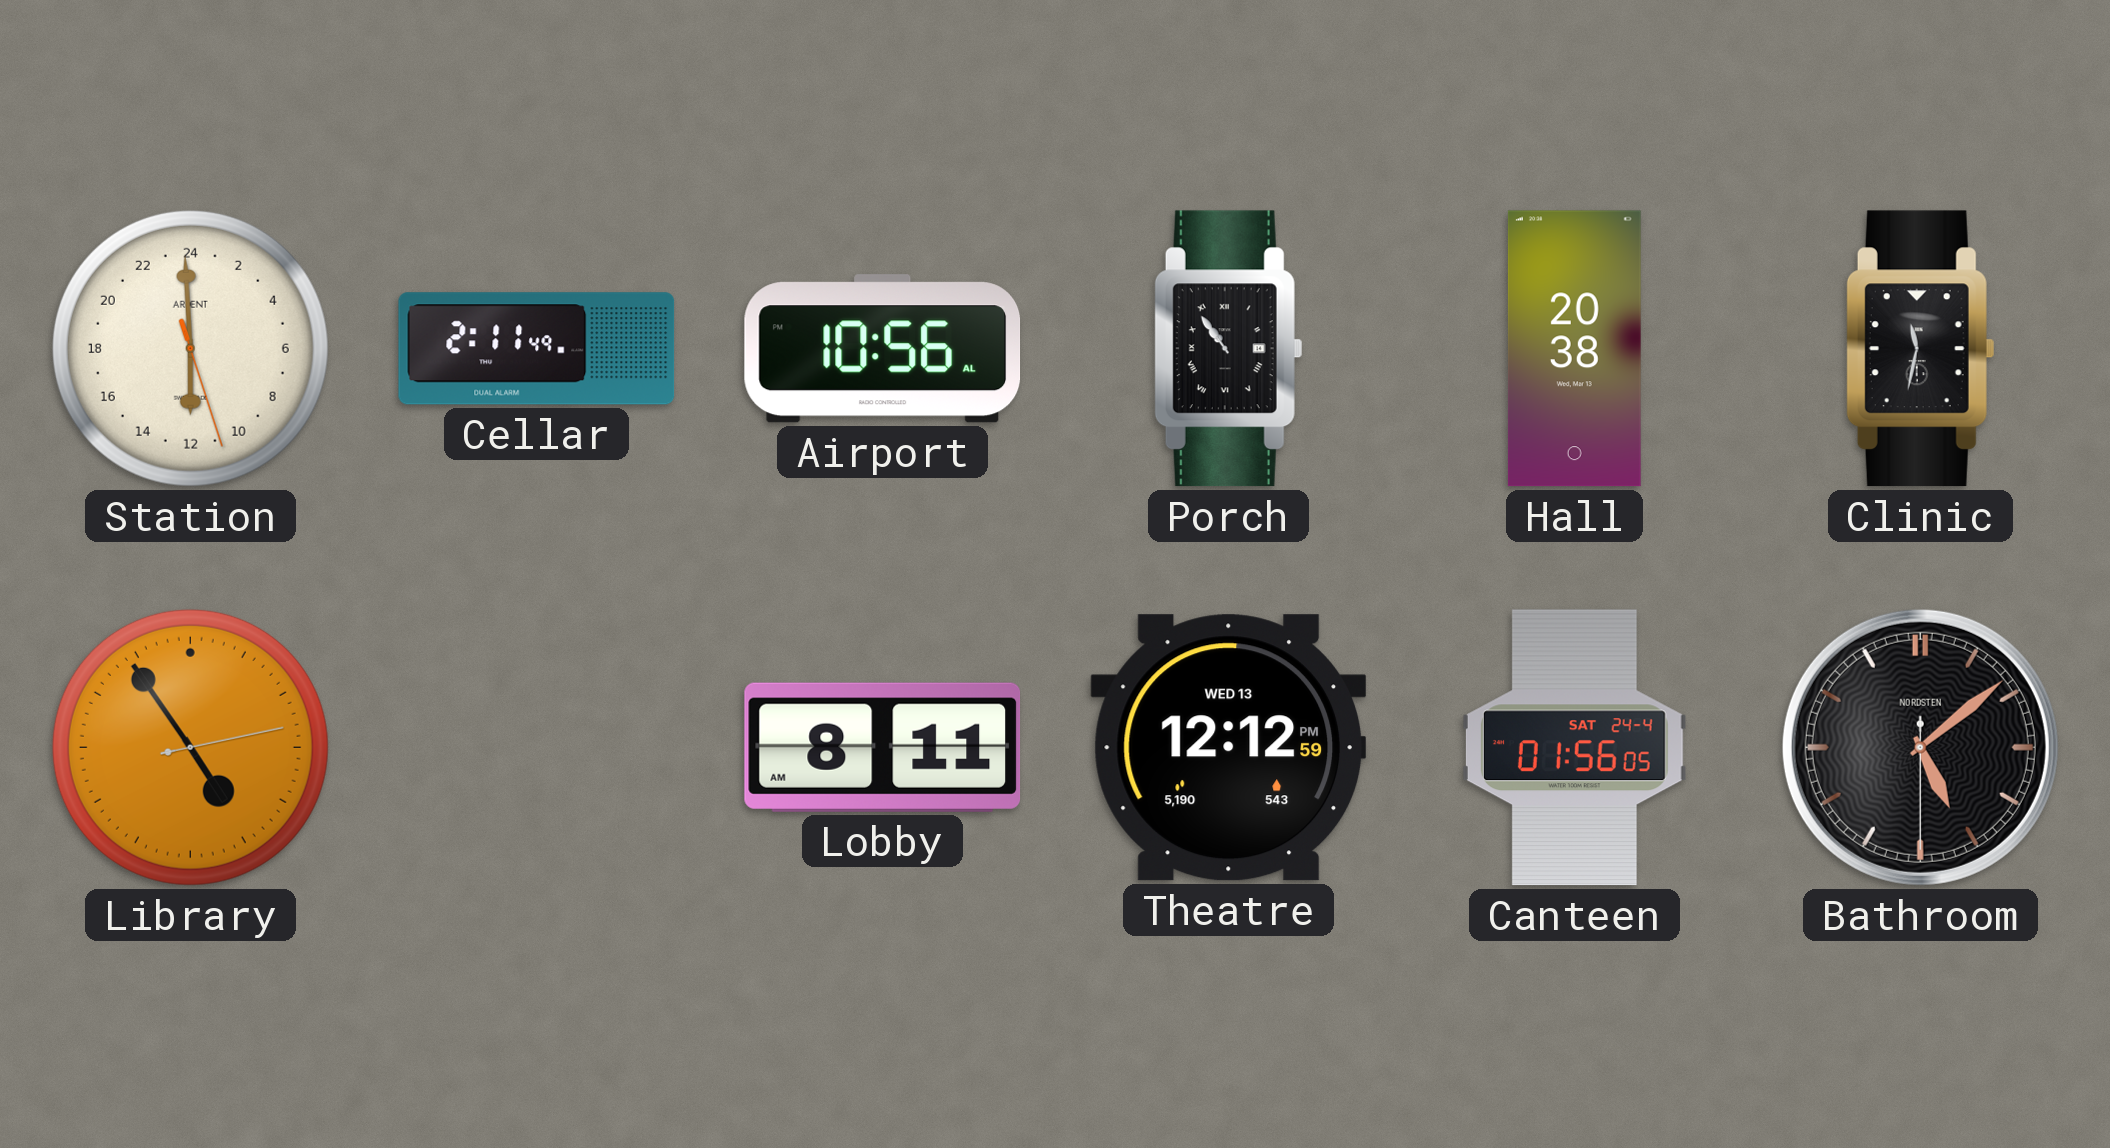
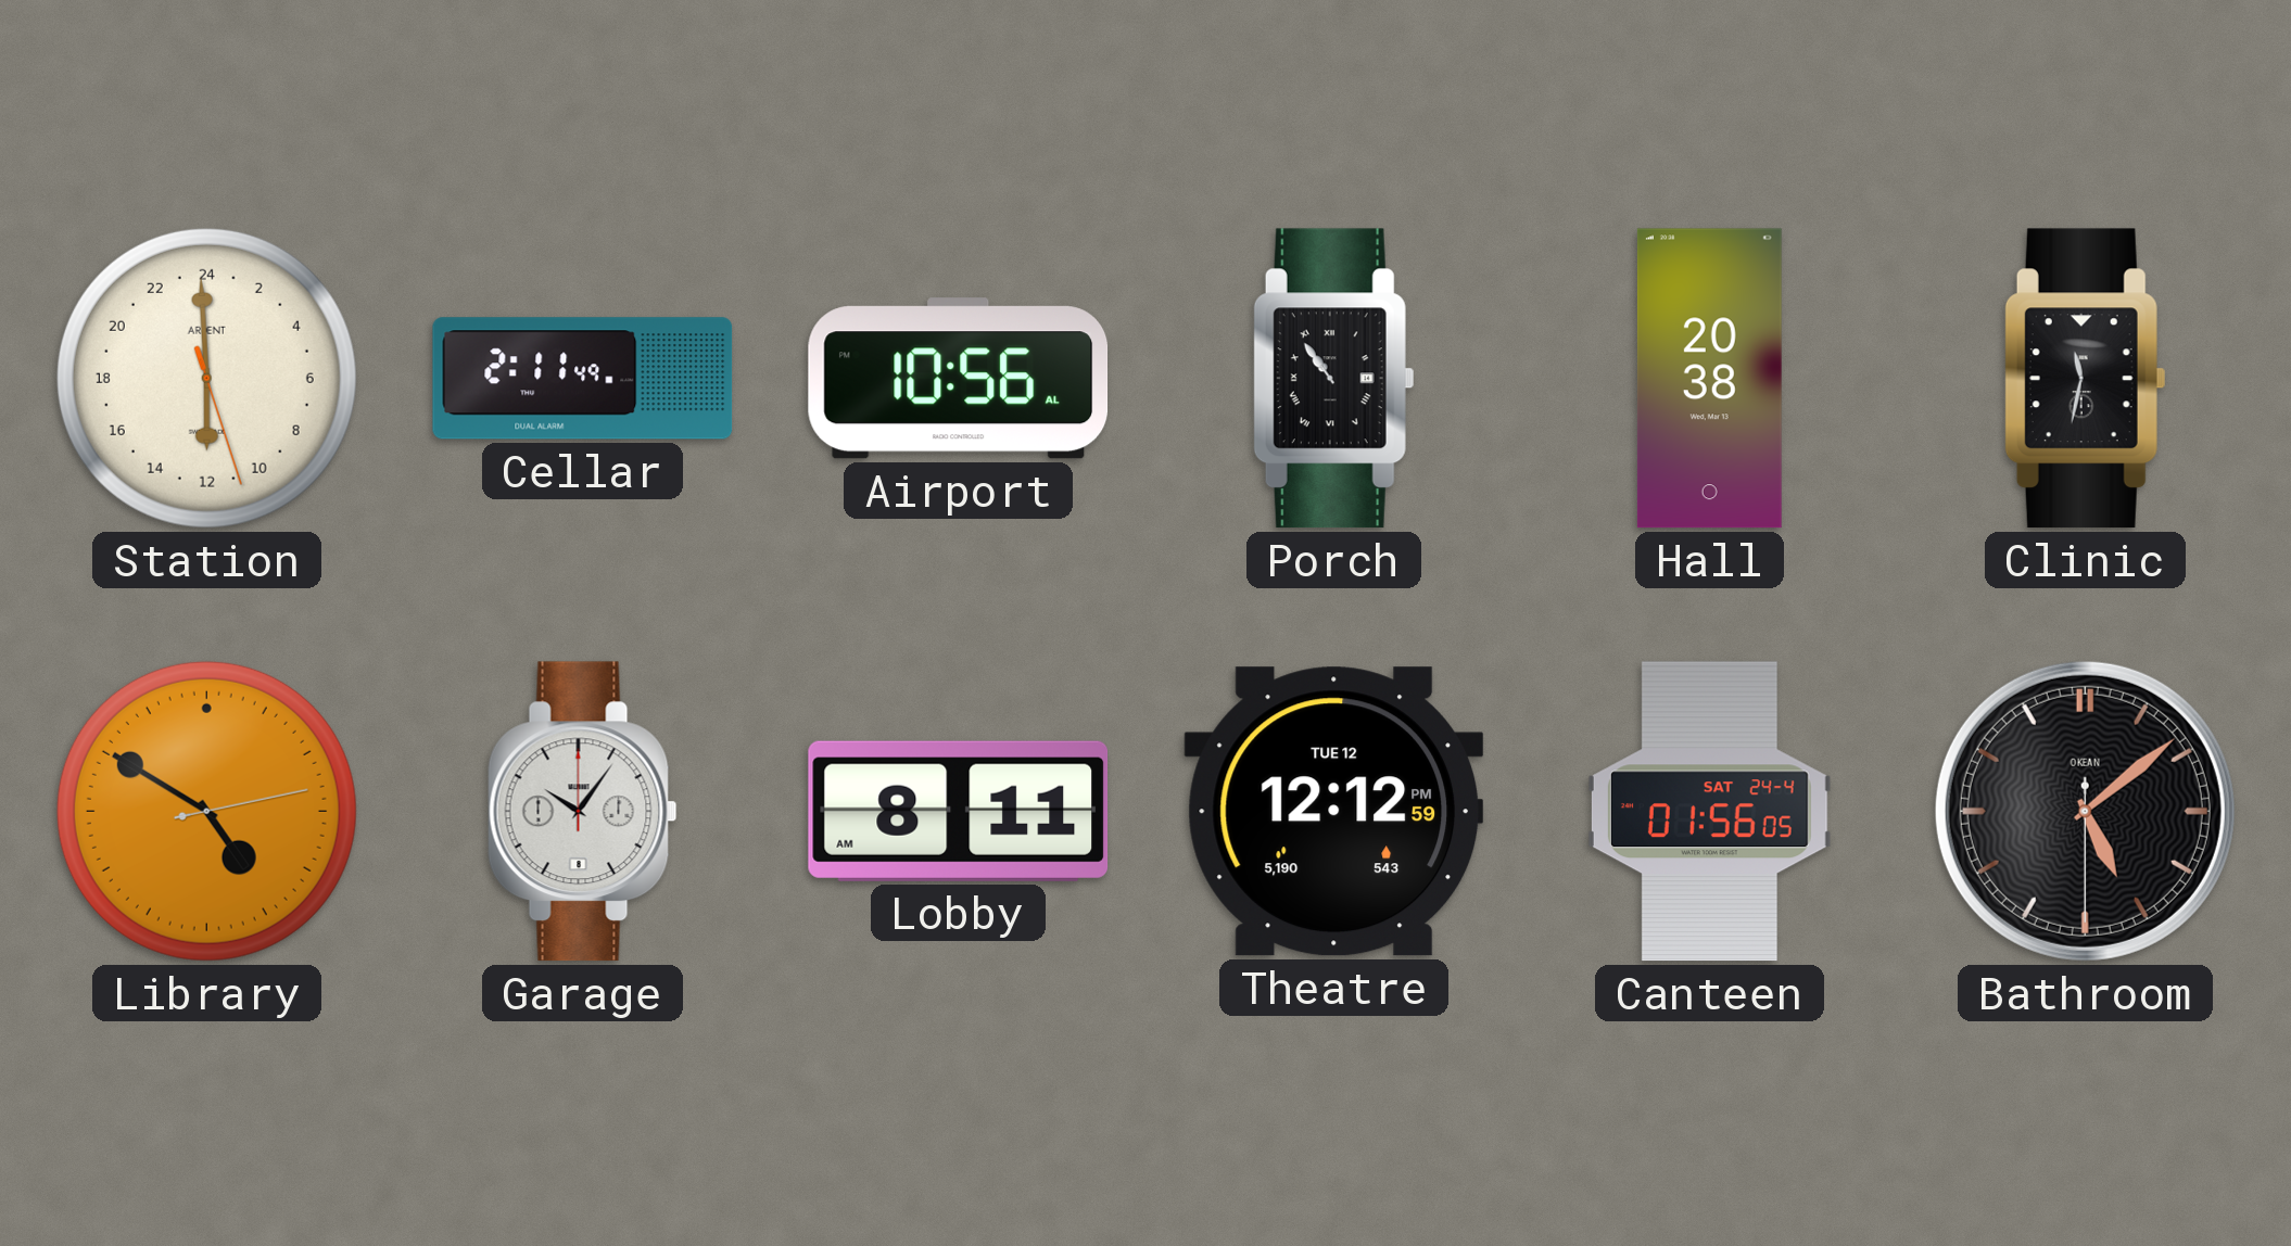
Library: 4:54 -> 4:50 (206, 811)
Garage: none -> 10:06 (582, 812)
Theatre date: WED 13 -> TUE 12 (1334, 812)
Bathroom brand: NORDSTEN -> OKEAN (2085, 811)
